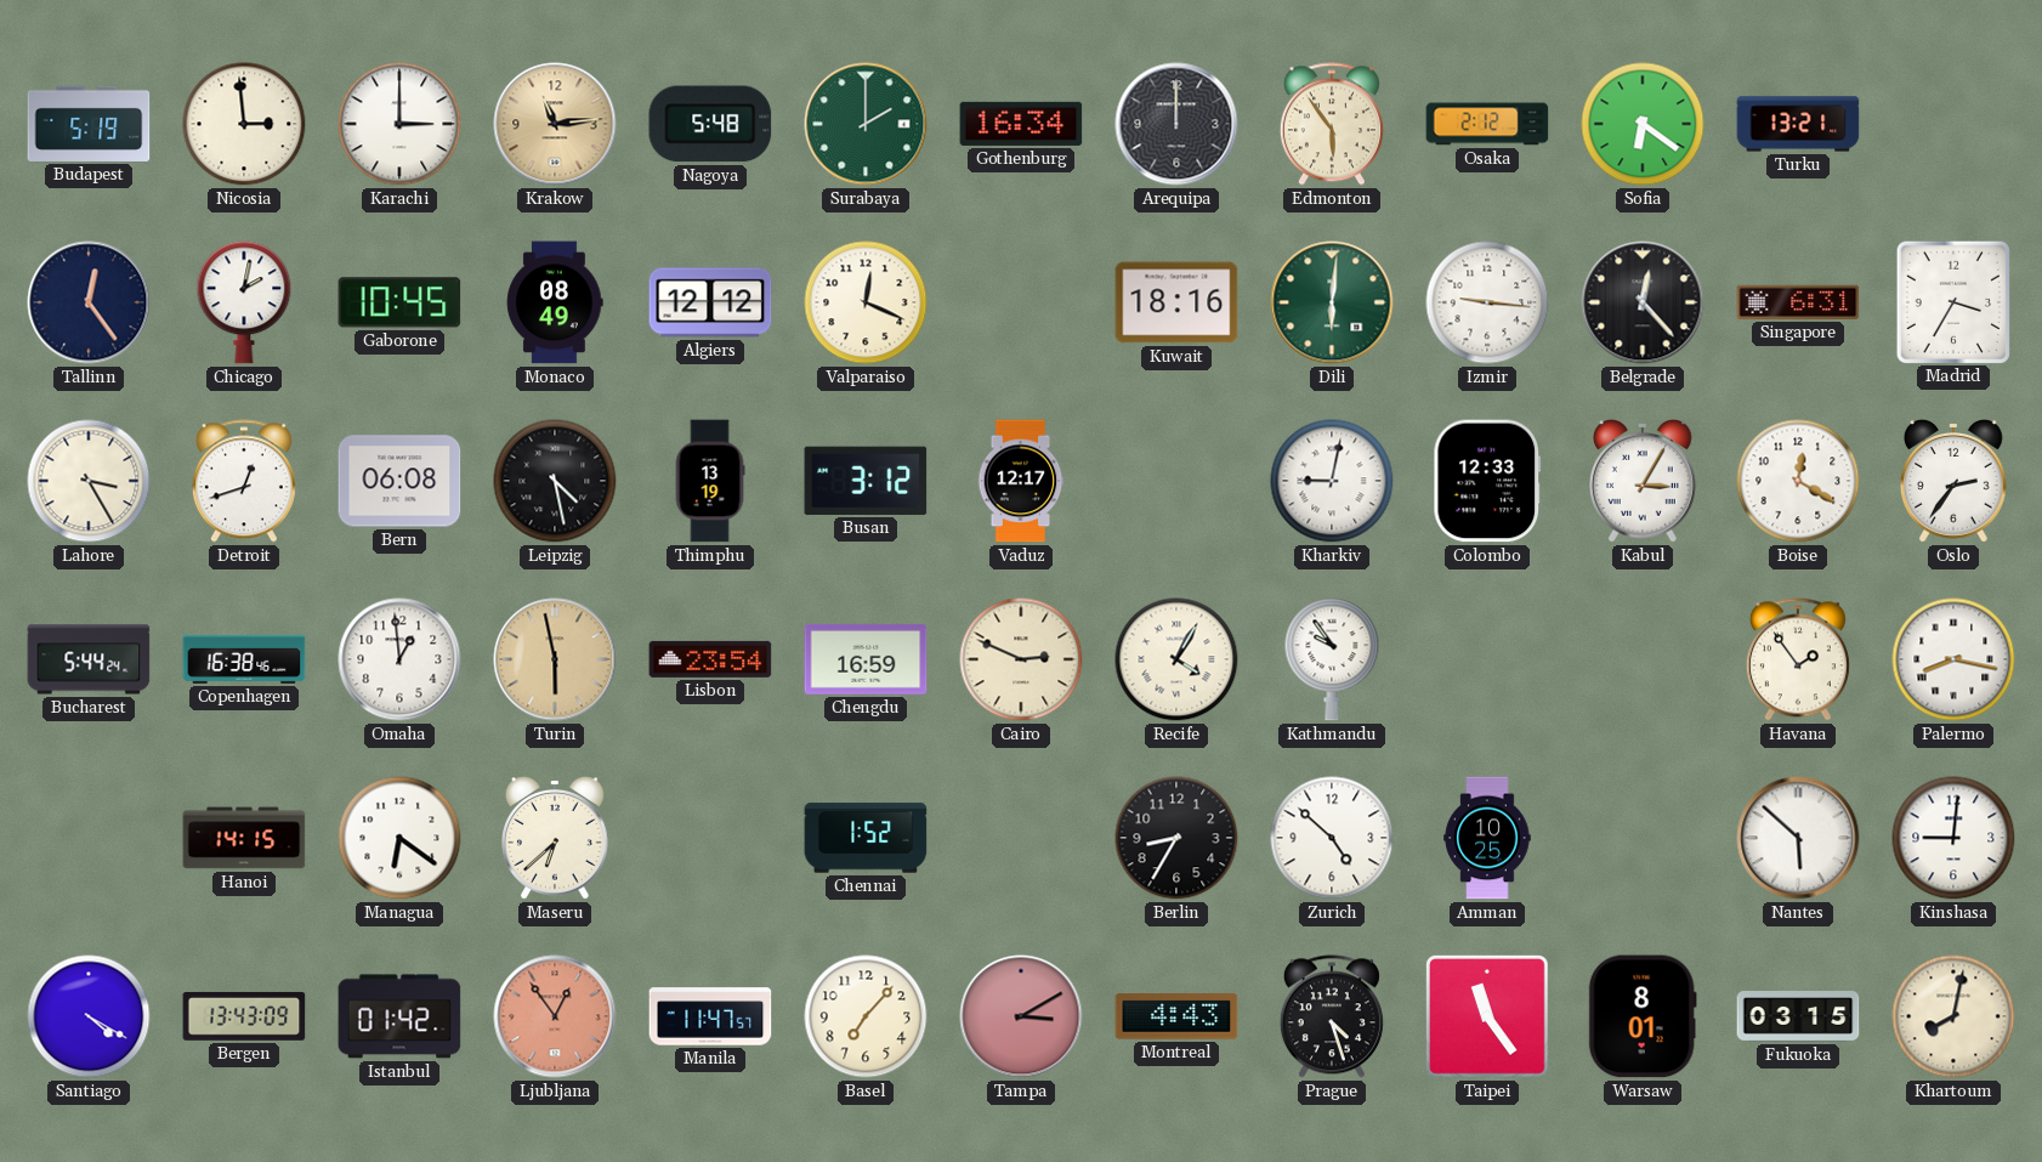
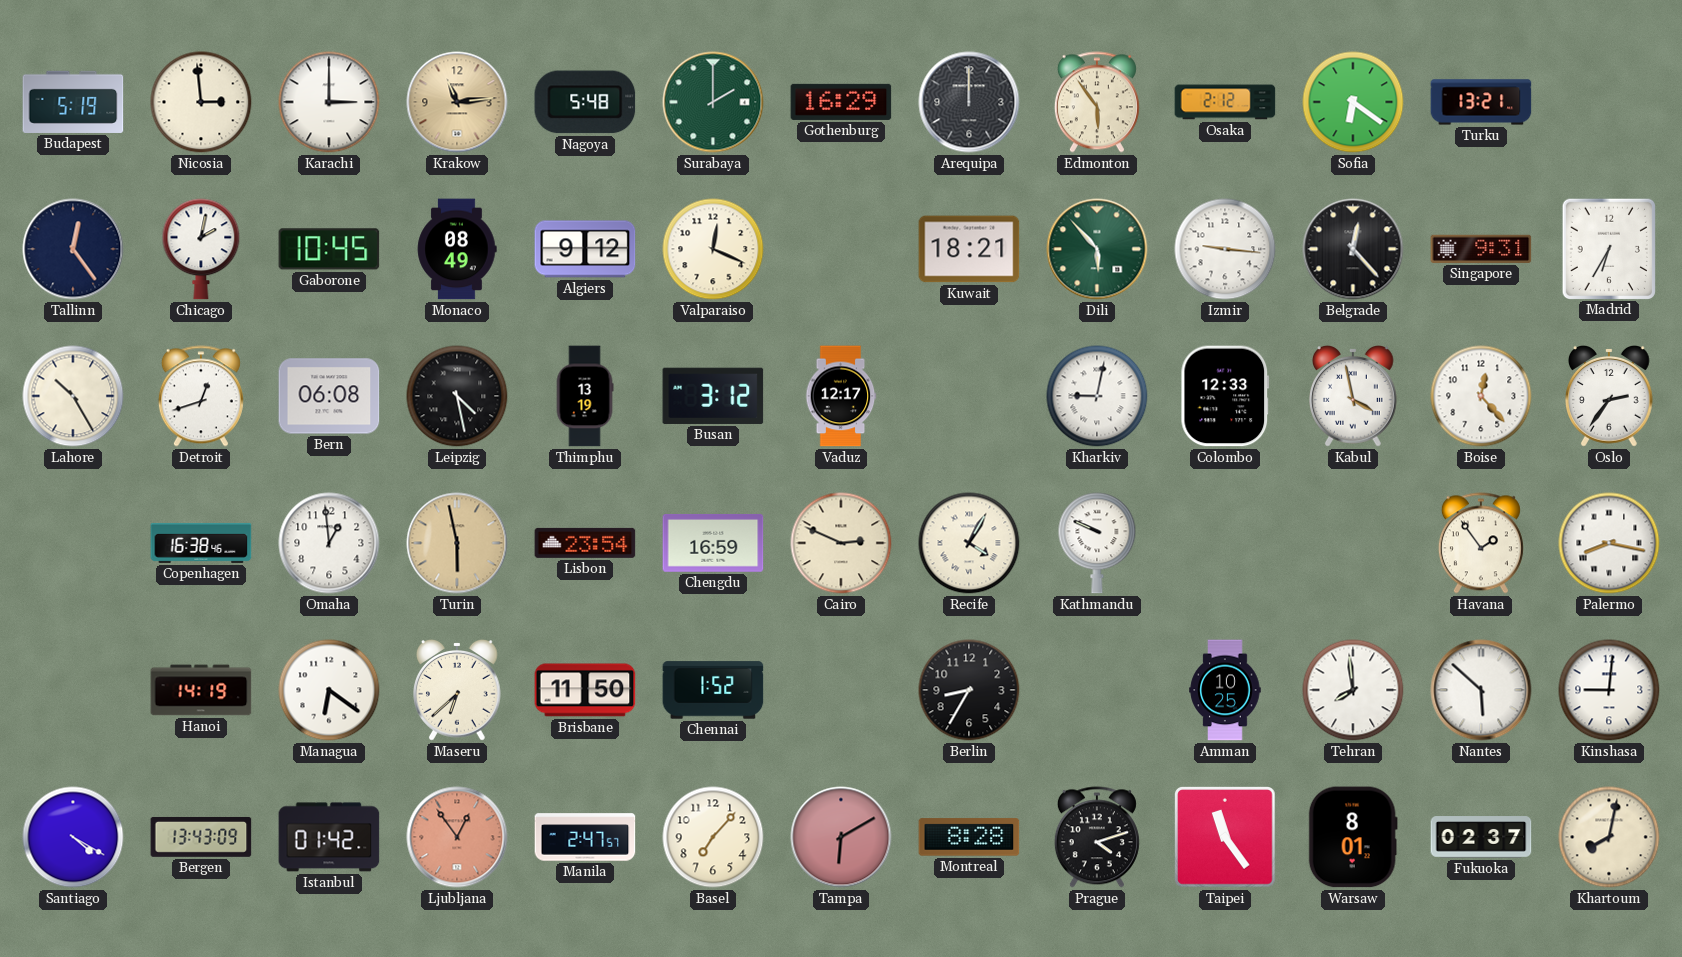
Gothenburg: 16:34 -> 16:29 (841, 102)
Algiers: 12:12 -> 9:12 (585, 249)
Kuwait: 18:16 -> 18:21 (969, 249)
Dili: 6:01 -> 5:53 (1097, 249)
Singapore: 6:31 -> 9:31 (1481, 249)
Madrid: 3:35 -> 6:35 (1608, 248)
Lahore: 3:25 -> 10:25 (73, 396)
Kabul: 3:05 -> 3:58 (1354, 396)
Boise: 12:20 -> 12:23 (1481, 396)
Bucharest: 5:44 -> none (89, 659)
Kathmandu: 9:54 -> 9:49 (1097, 543)
Hanoi: 14:15 -> 14:19 (201, 690)
Brisbane: none -> 11:50 (585, 690)
Zurich: 4:52 -> none (1332, 838)
Tehran: none -> 7:59 (1353, 690)
Manila: 11:47 -> 2:47 (585, 837)
Tampa: 3:10 -> 6:10 (841, 837)
Montreal: 4:43 -> 8:28 (969, 837)
Prague: 4:27 -> 4:12 (1097, 837)
Fukuoka: 03:15 -> 02:37 (1481, 837)
